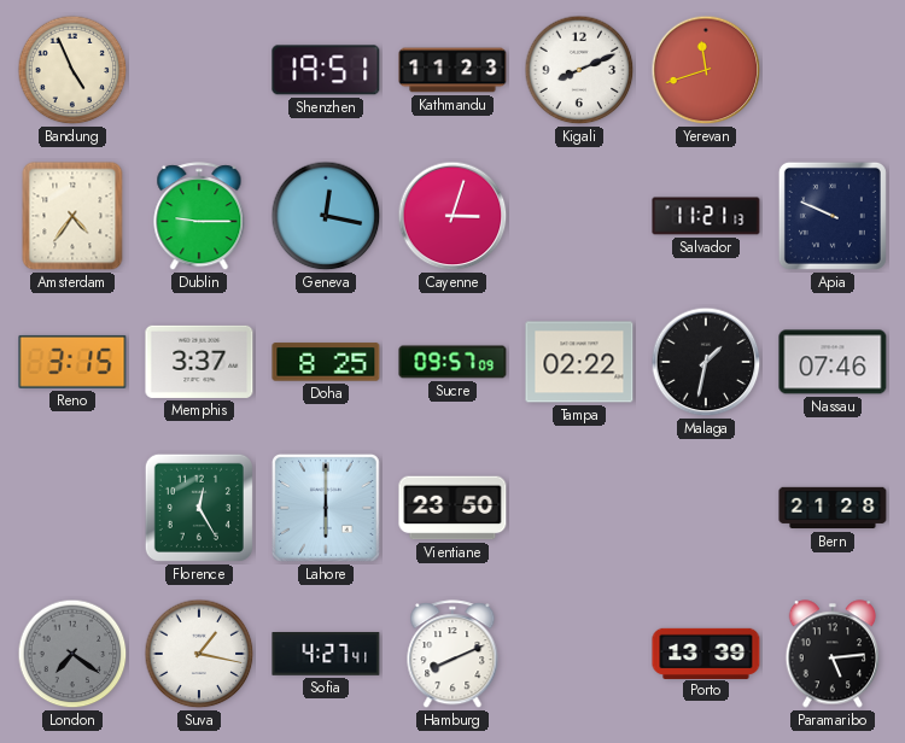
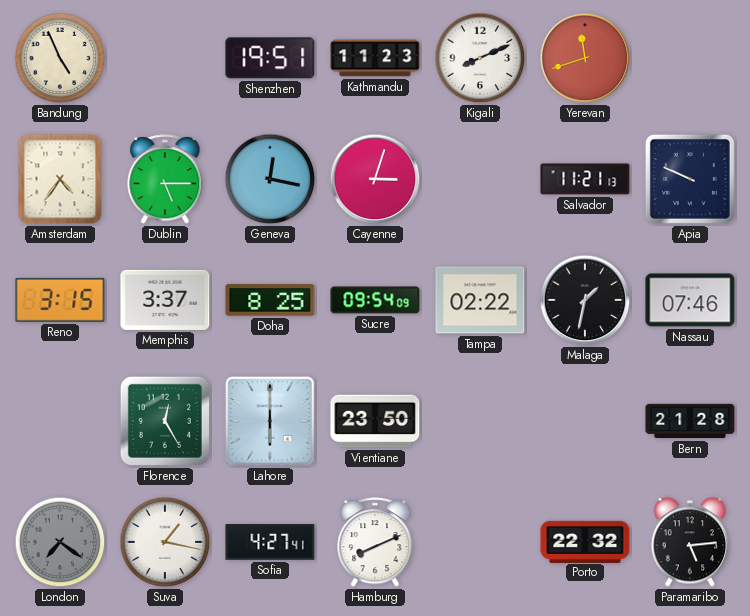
Dublin: 9:15 -> 5:15 (165, 180)
Sucre: 09:57 -> 09:54 (375, 300)
Porto: 13:39 -> 22:32 (585, 541)
